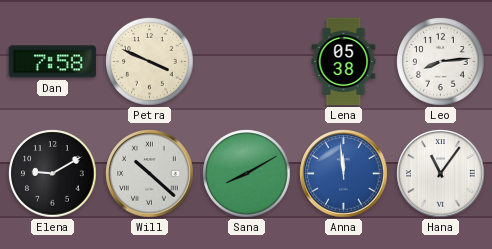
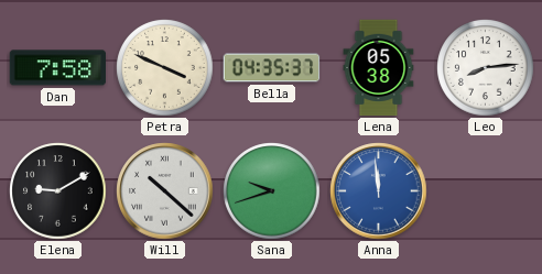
Bella: none -> 04:35 (272, 68)
Sana: 8:10 -> 9:42 (272, 191)
Hana: 11:06 -> none (441, 174)
